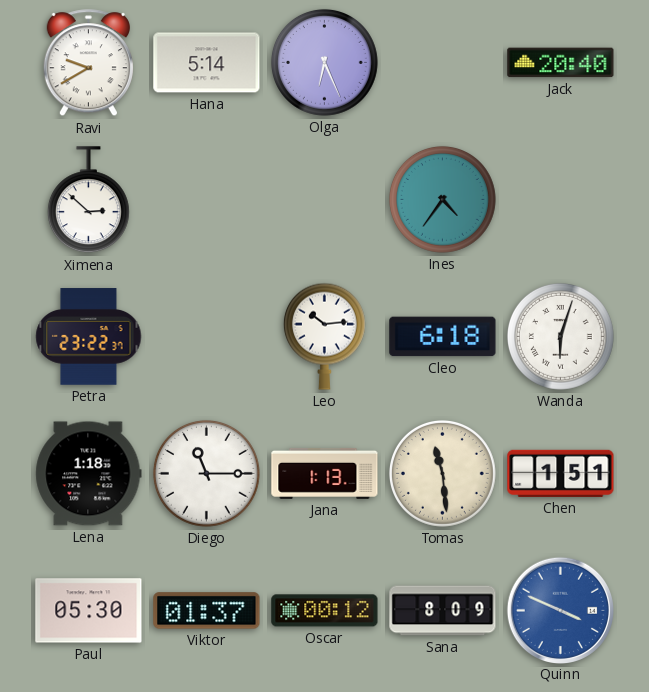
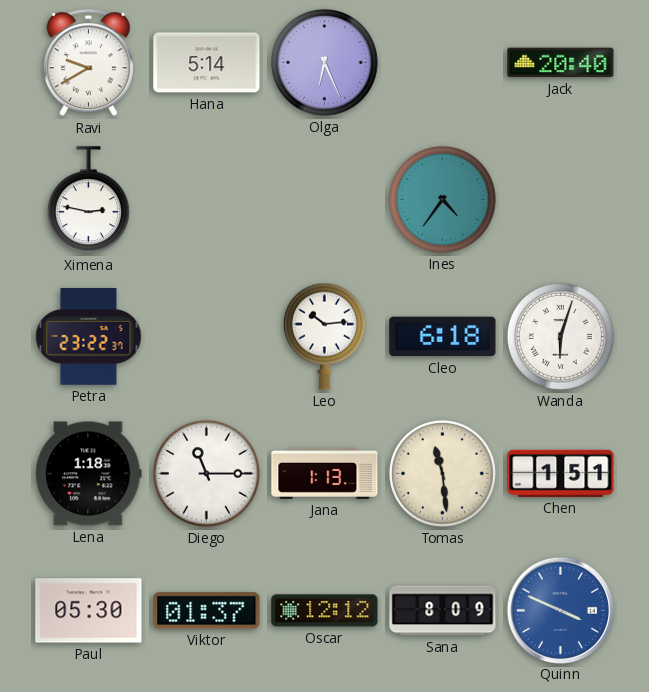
Ximena: 2:52 -> 2:47 (88, 200)
Oscar: 00:12 -> 12:12 (325, 611)
